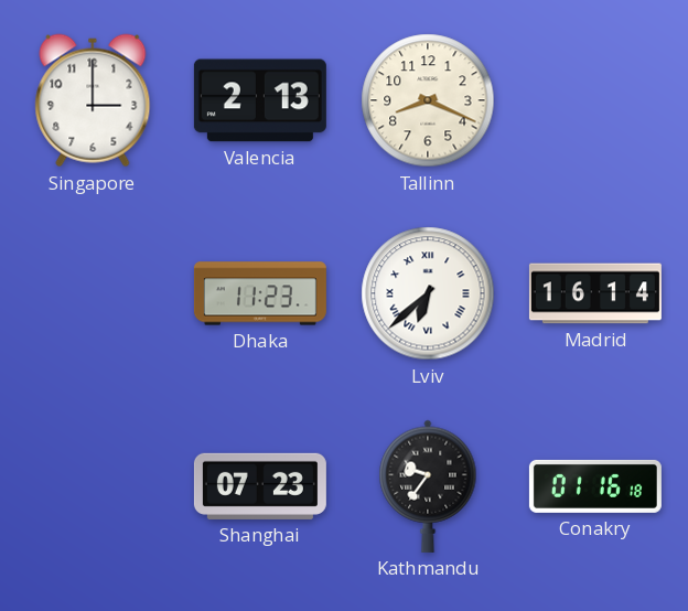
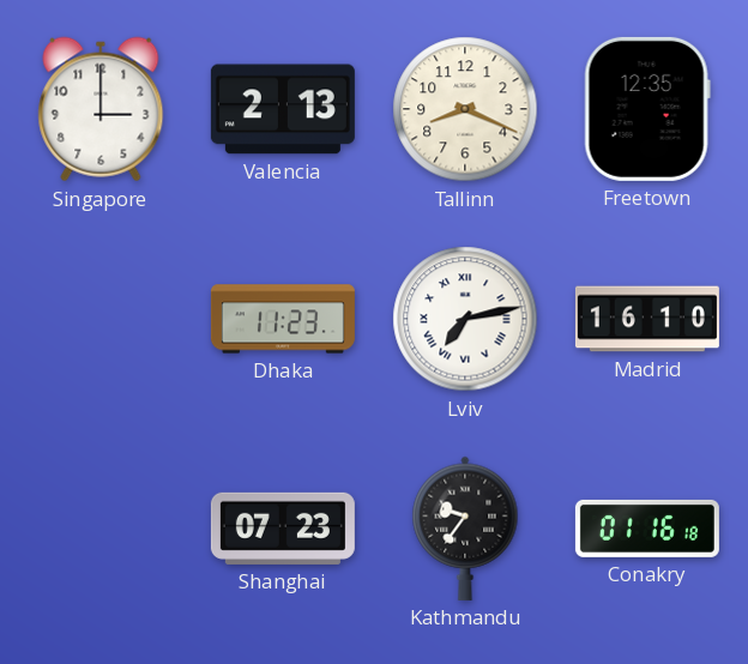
Freetown: none -> 12:35 (647, 109)
Lviv: 6:38 -> 7:13 (465, 319)
Madrid: 16:14 -> 16:10 (647, 319)
